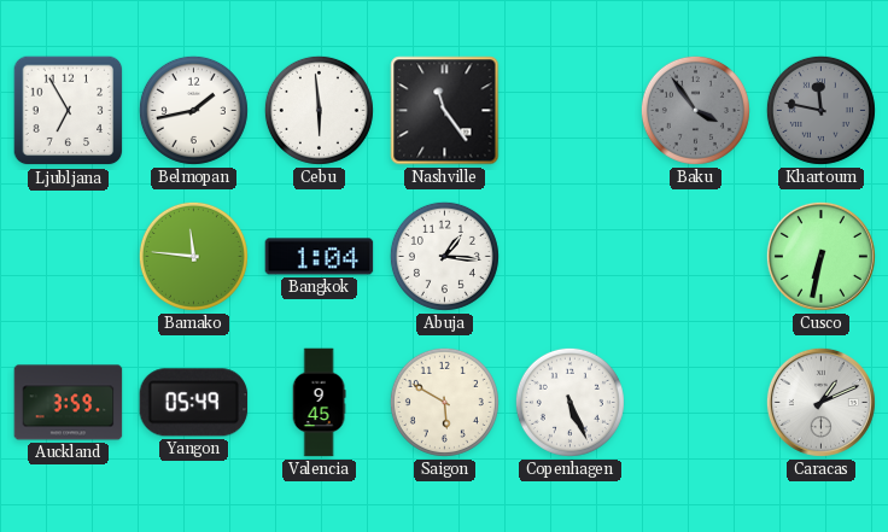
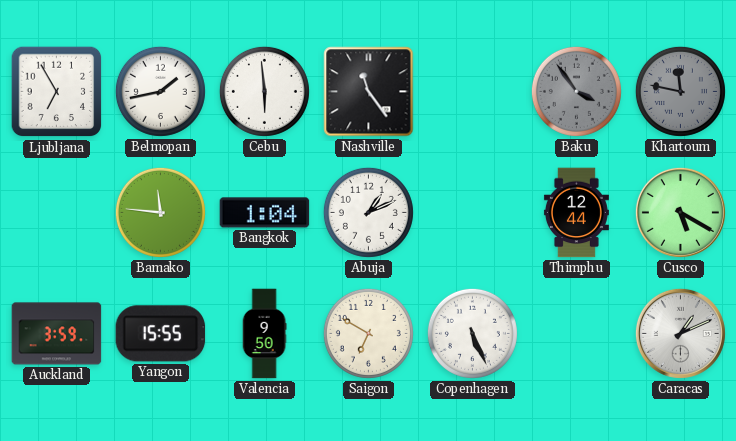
Abuja: 1:16 -> 1:11 (368, 212)
Thimphu: none -> 12:44 (576, 213)
Cusco: 6:32 -> 5:20 (680, 212)
Yangon: 05:49 -> 15:55 (161, 334)
Valencia: 9:45 -> 9:50 (264, 334)
Saigon: 5:50 -> 6:50 (368, 333)
